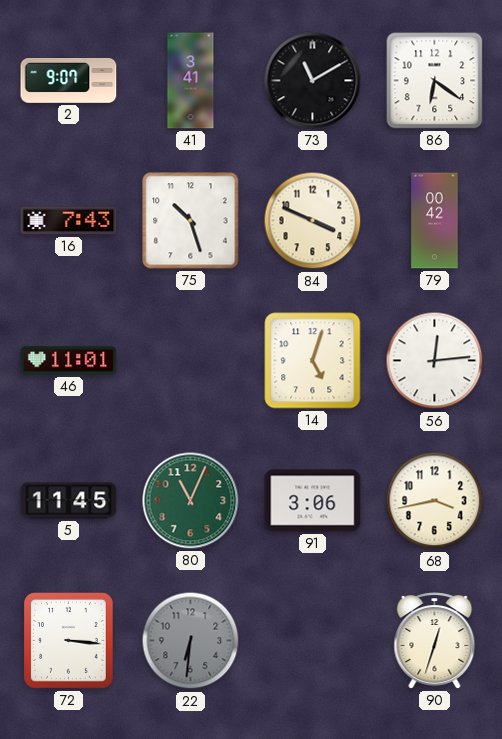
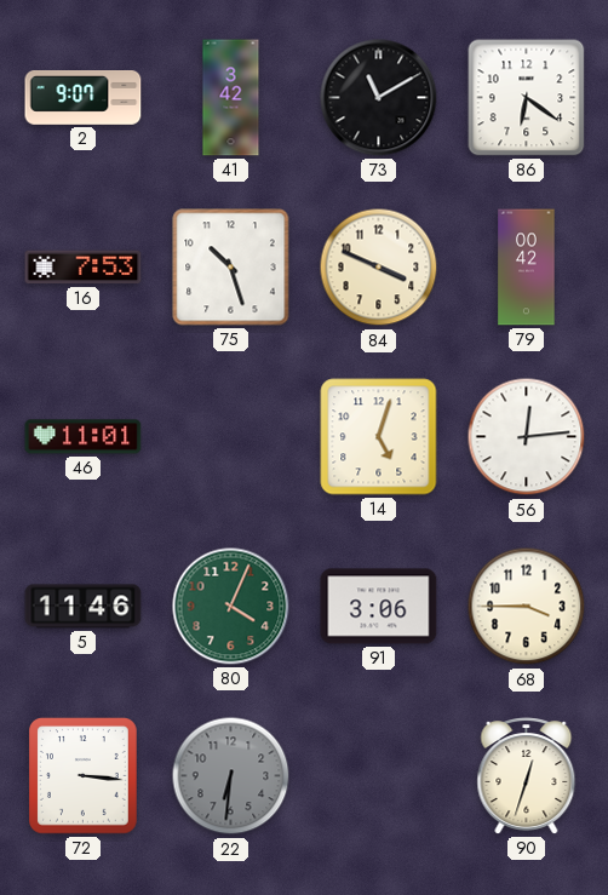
41: 3:41 -> 3:42 (231, 98)
16: 7:43 -> 7:53 (84, 268)
5: 11:45 -> 11:46 (84, 607)
80: 11:04 -> 4:04 (231, 607)
68: 3:43 -> 3:45 (527, 607)
